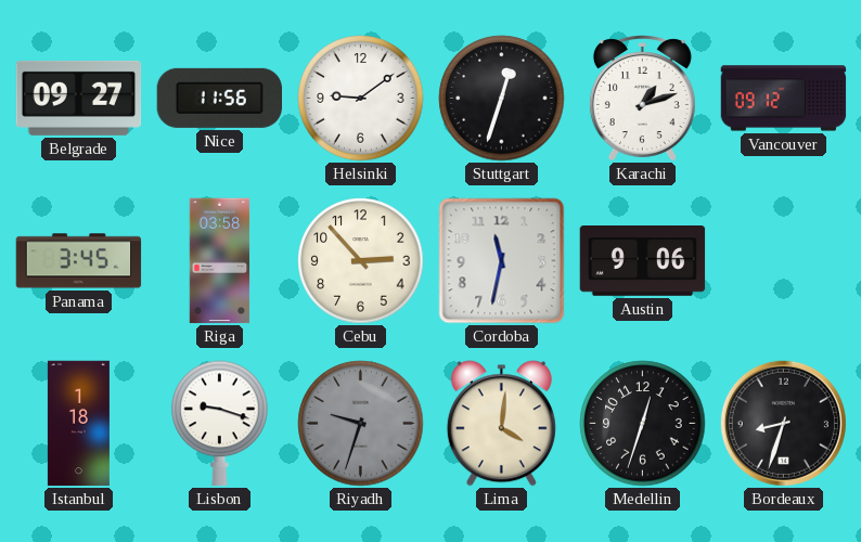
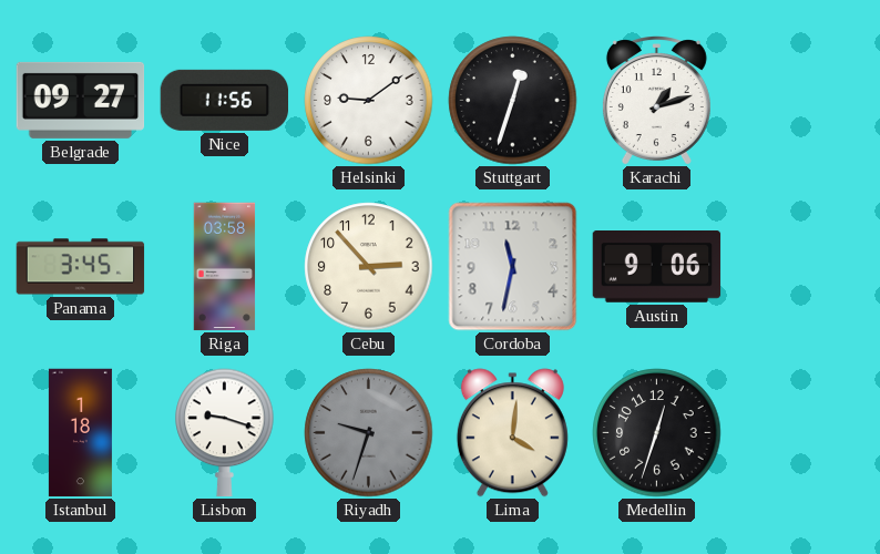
Vancouver: 09:12 -> none (784, 99)
Bordeaux: 8:33 -> none (783, 423)
